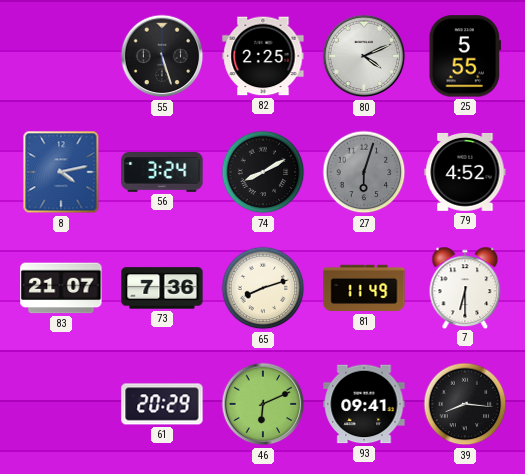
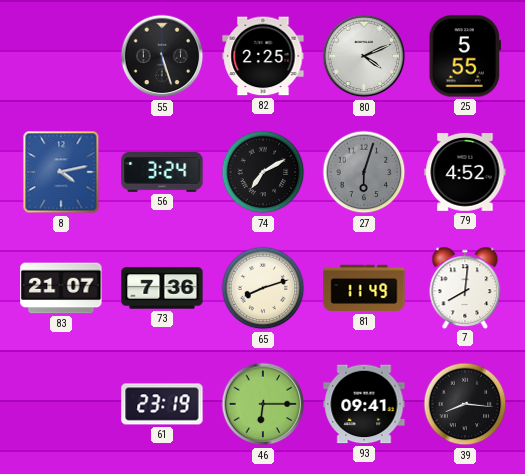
74: 8:10 -> 7:10 (263, 172)
7: 6:30 -> 8:01 (465, 287)
61: 20:29 -> 23:19 (162, 404)
46: 6:11 -> 6:15 (263, 404)
